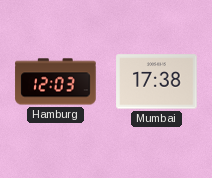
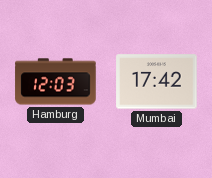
Mumbai: 17:38 -> 17:42 (157, 82)
